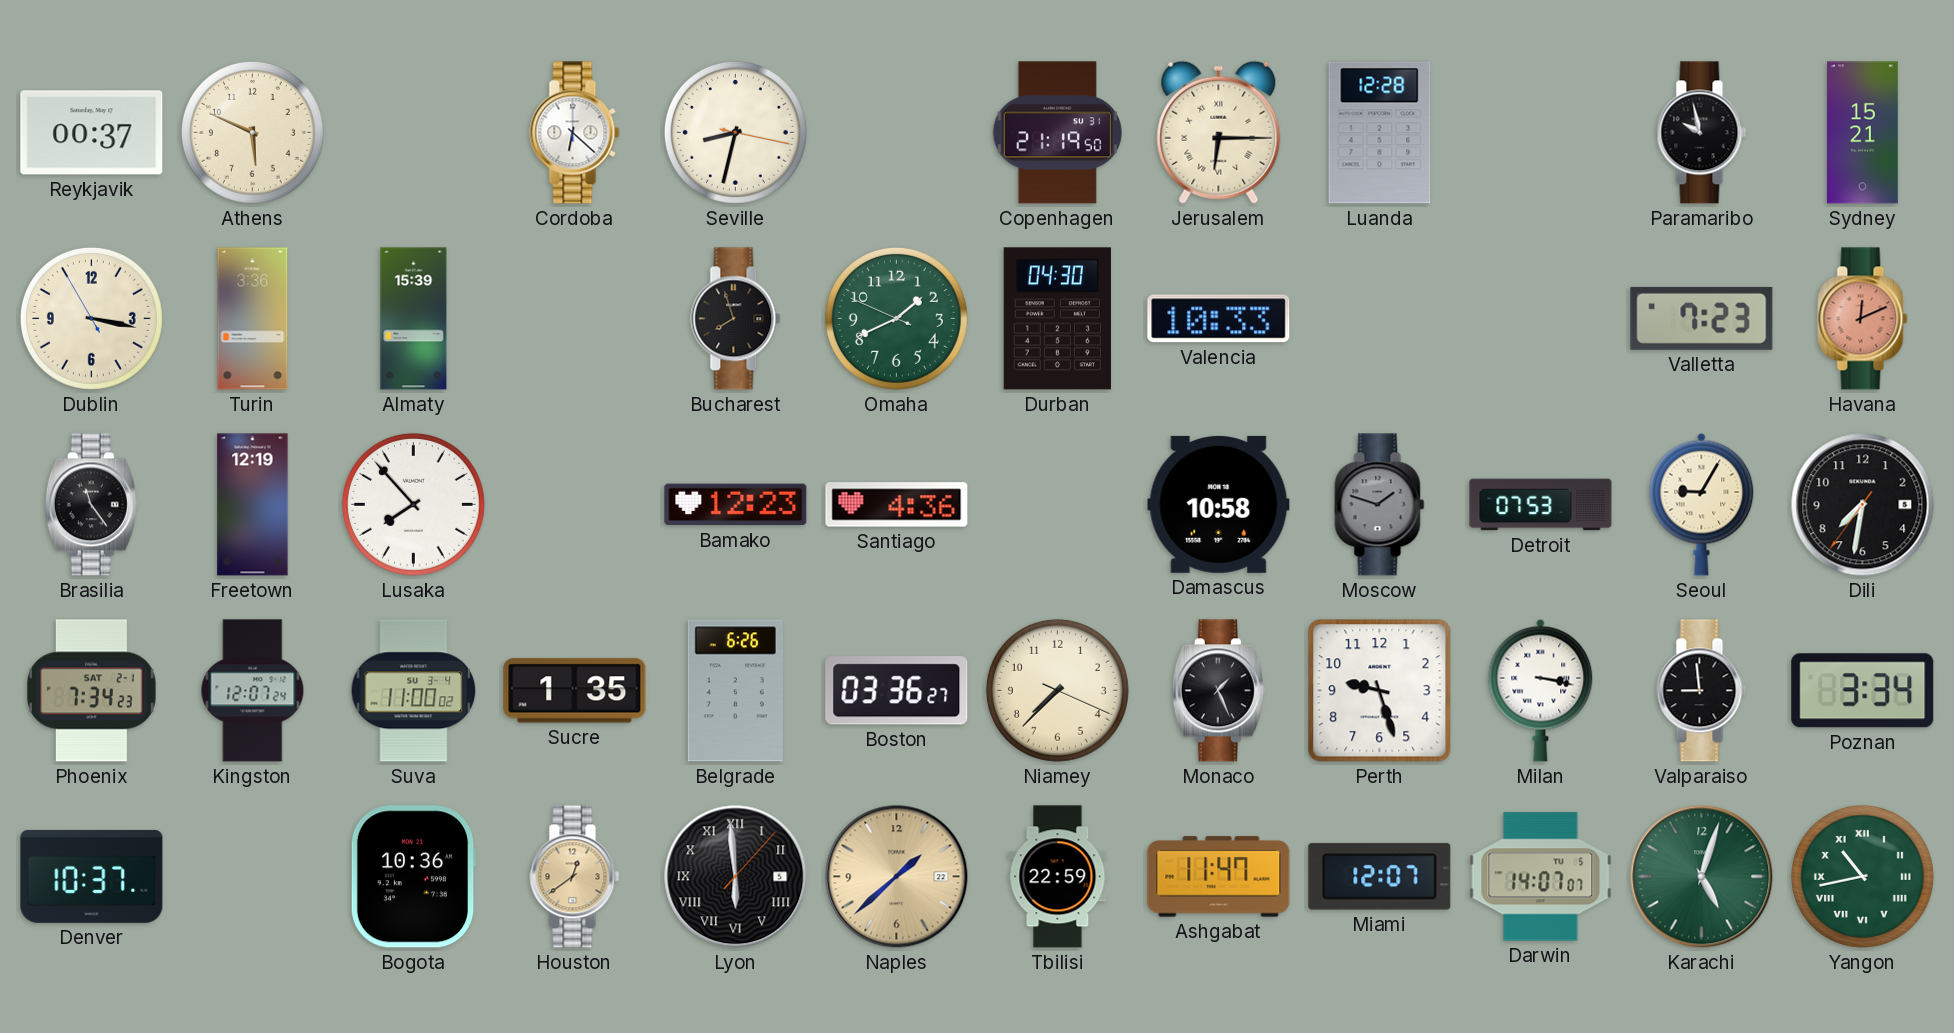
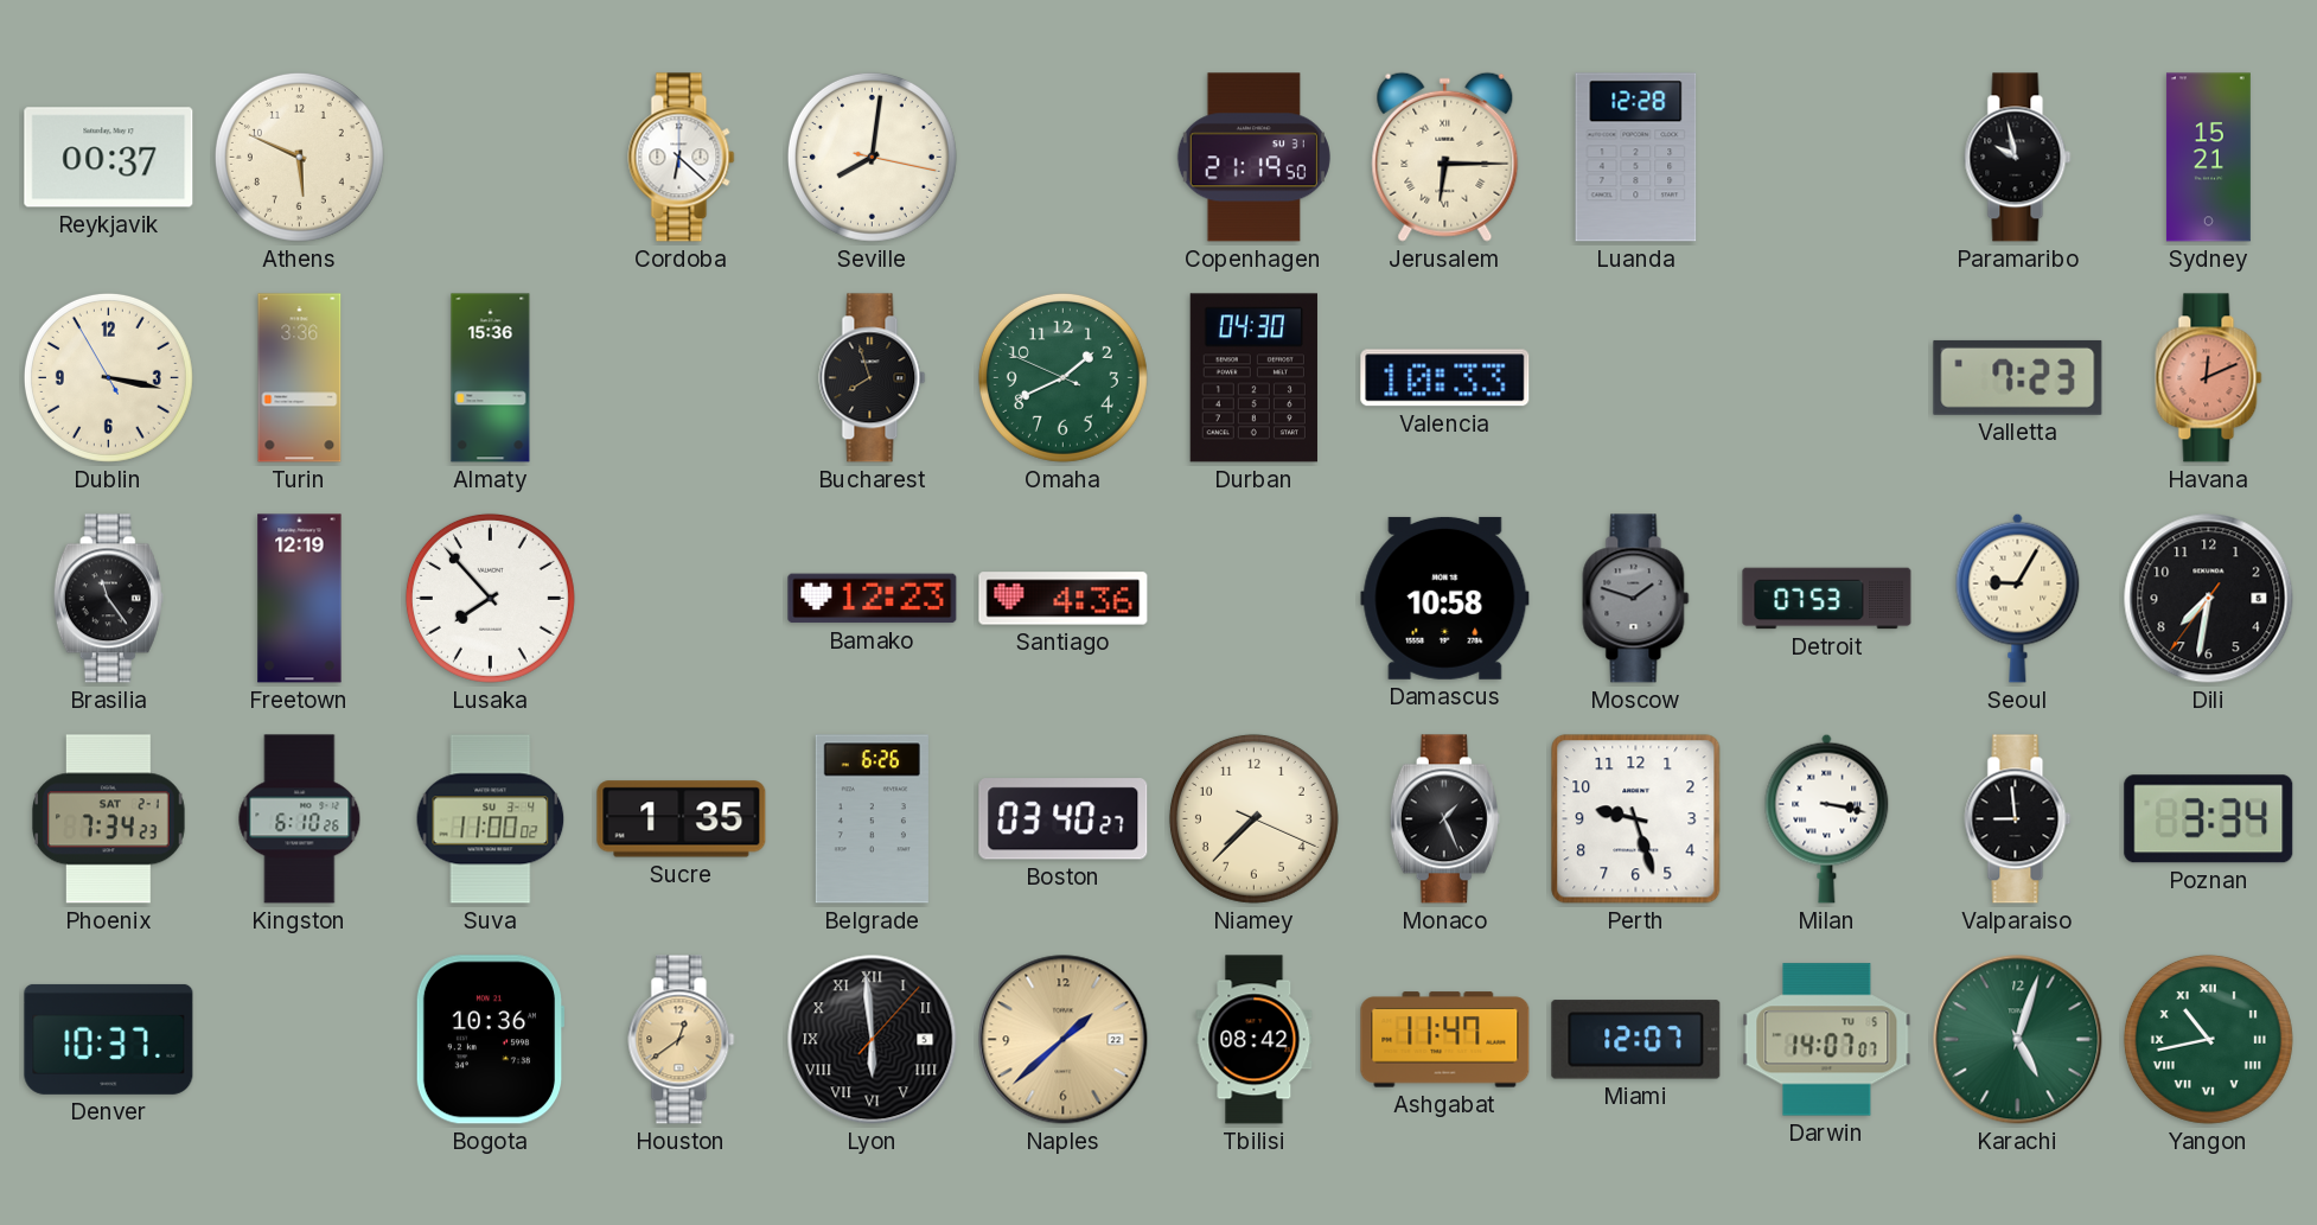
Seville: 8:32 -> 8:01 (872, 157)
Almaty: 15:39 -> 15:36 (491, 378)
Kingston: 12:07 -> 6:10 (300, 819)
Boston: 03:36 -> 03:40 (1064, 819)
Tbilisi: 22:59 -> 08:42 (1255, 1040)
